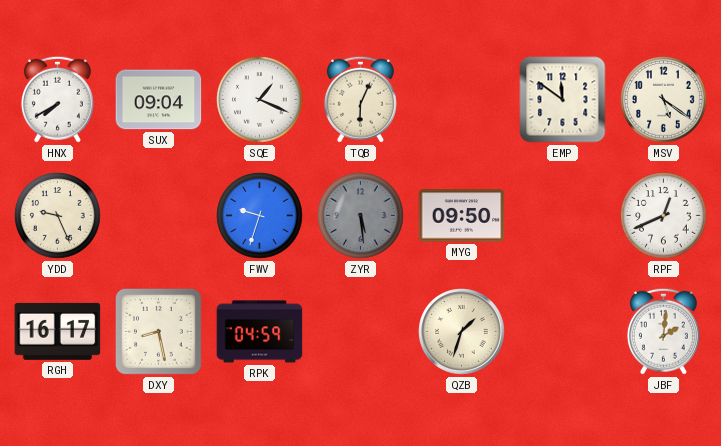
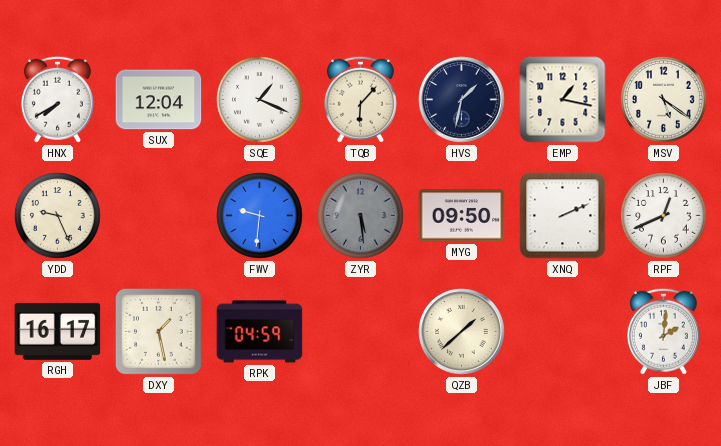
SUX: 09:04 -> 12:04 (159, 100)
TQB: 6:04 -> 6:07 (360, 99)
HVS: none -> 1:32 (462, 100)
EMP: 11:51 -> 1:17 (563, 100)
FWV: 9:33 -> 9:31 (260, 216)
XNQ: none -> 2:11 (563, 216)
DXY: 8:28 -> 1:28 (158, 331)
QZB: 1:33 -> 1:38 (462, 332)
